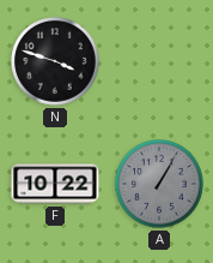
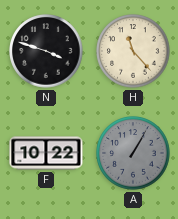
H: none -> 11:23 (133, 51)
